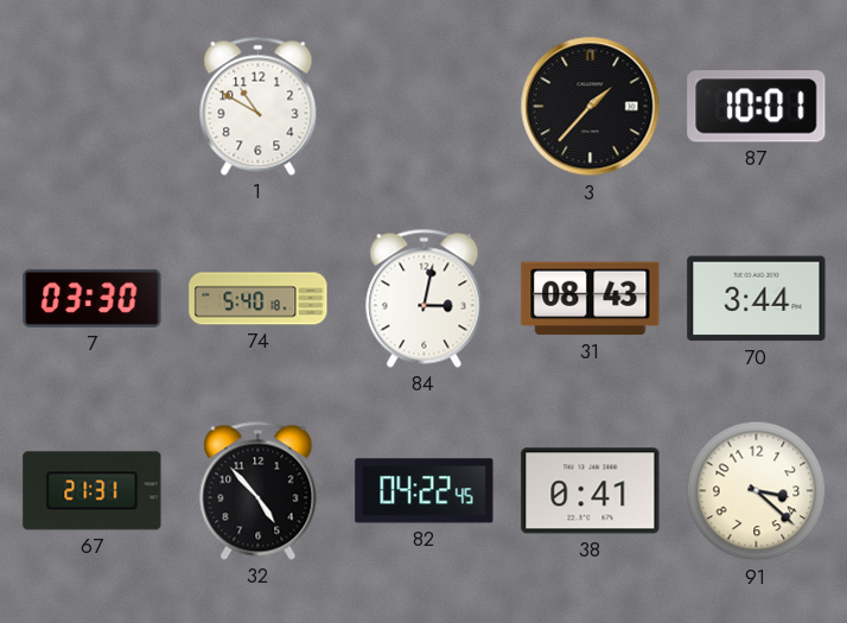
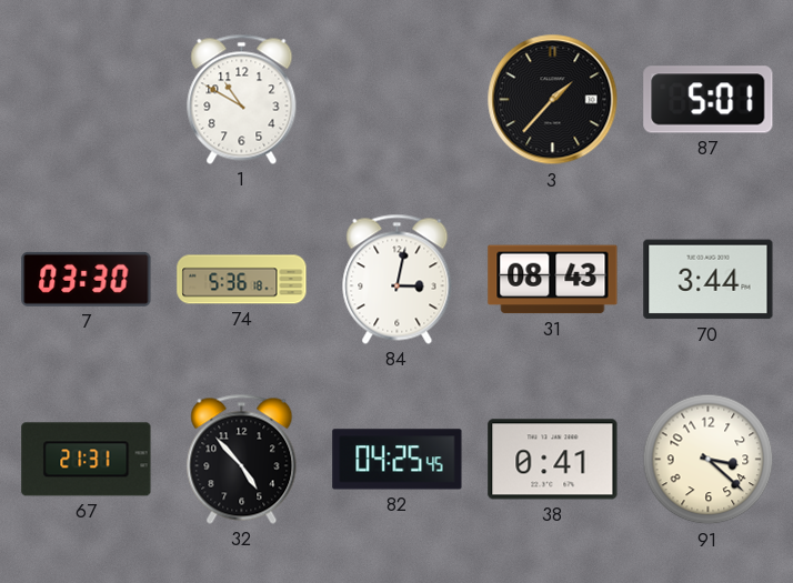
87: 10:01 -> 5:01 (709, 100)
74: 5:40 -> 5:36 (242, 280)
82: 04:22 -> 04:25 (398, 460)
